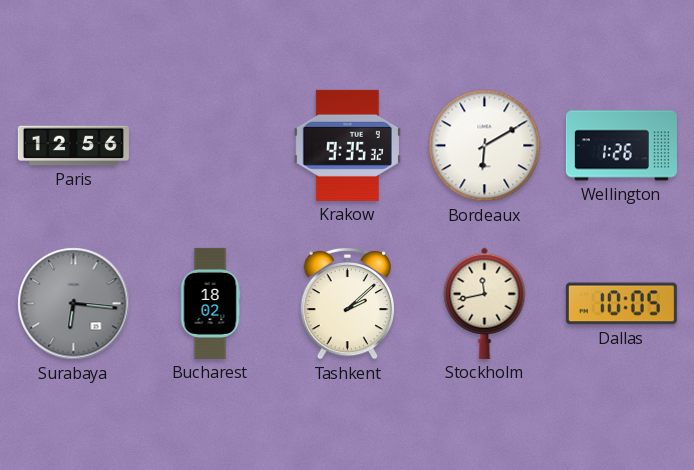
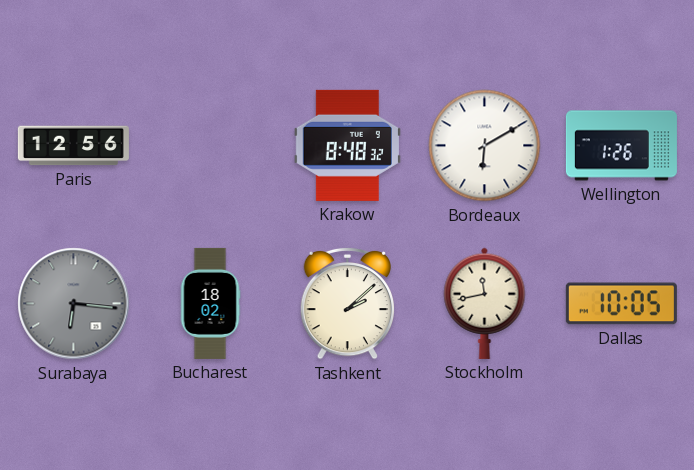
Krakow: 9:35 -> 8:48 (347, 145)
